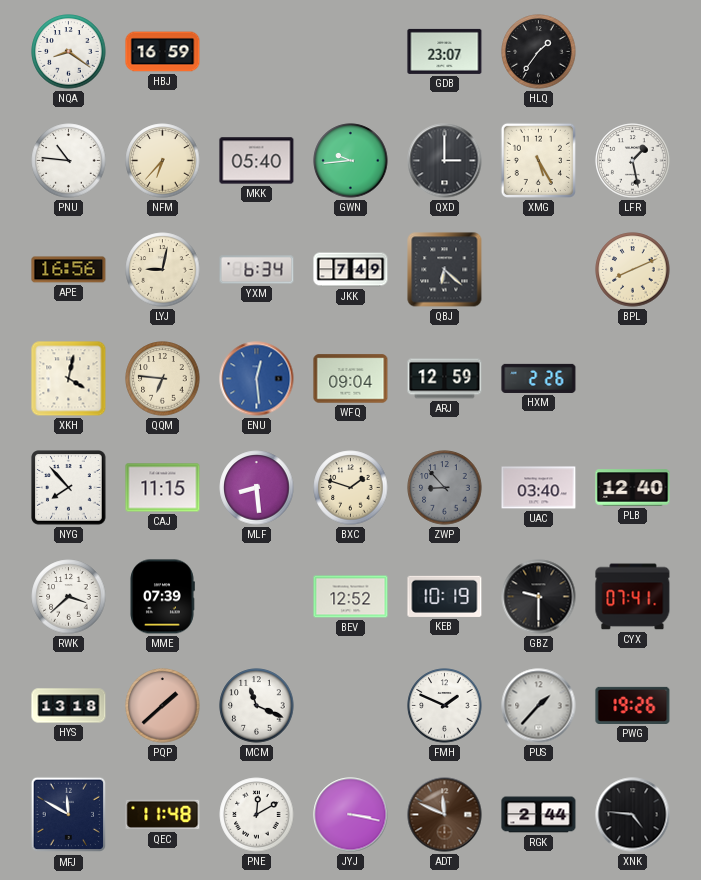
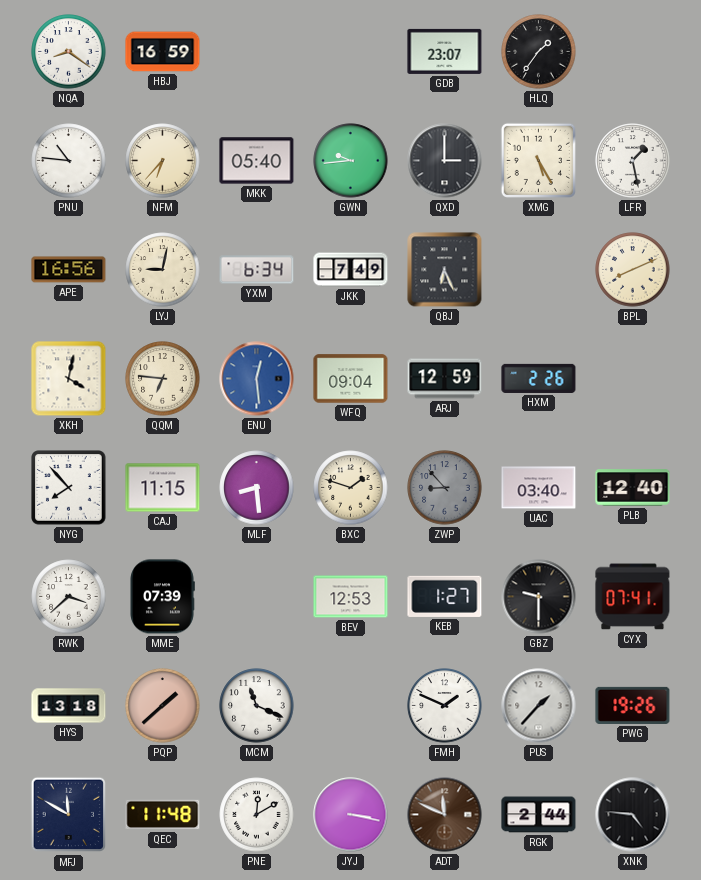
QBJ: 6:22 -> 6:26 (445, 270)
BEV: 12:52 -> 12:53 (351, 597)
KEB: 10:19 -> 1:27 (445, 596)
